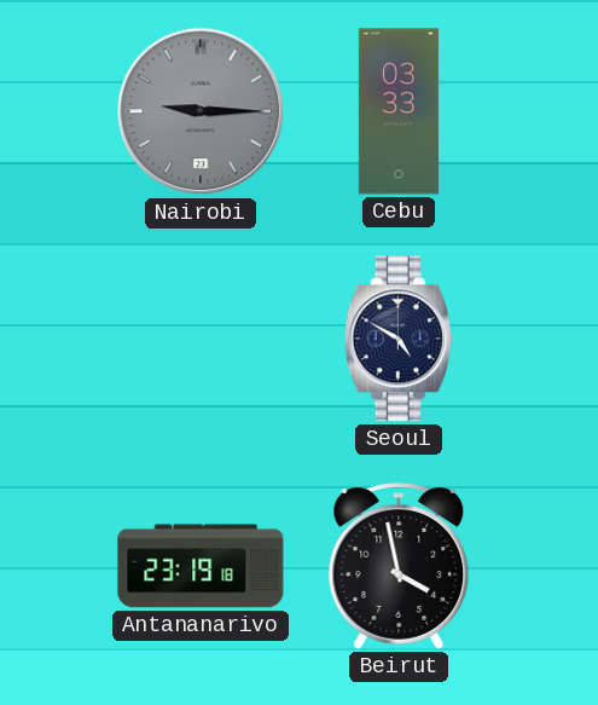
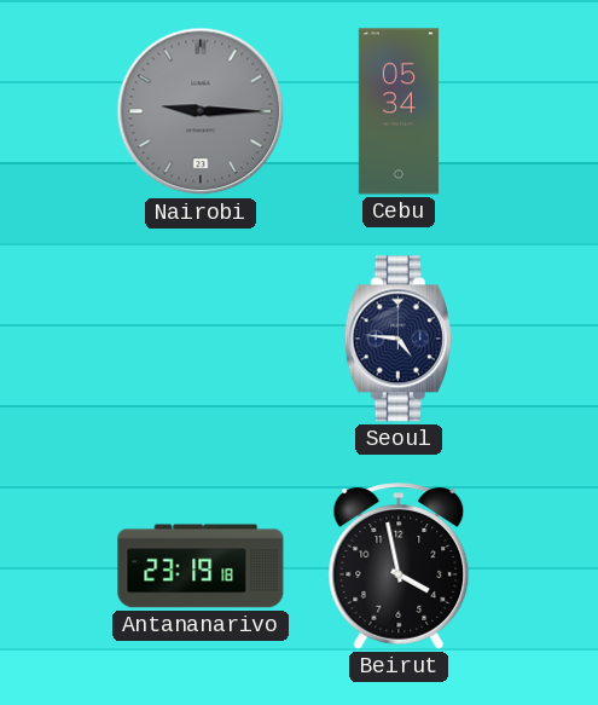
Cebu: 03:33 -> 05:34 (399, 111)
Seoul: 4:50 -> 4:46 (399, 339)
